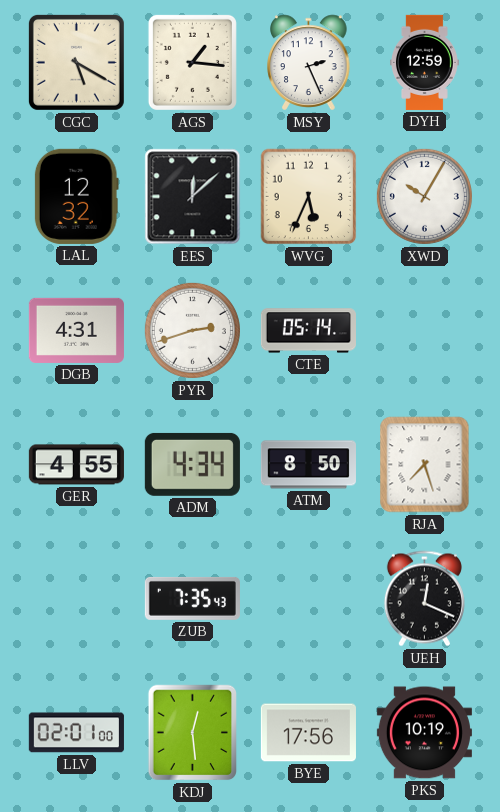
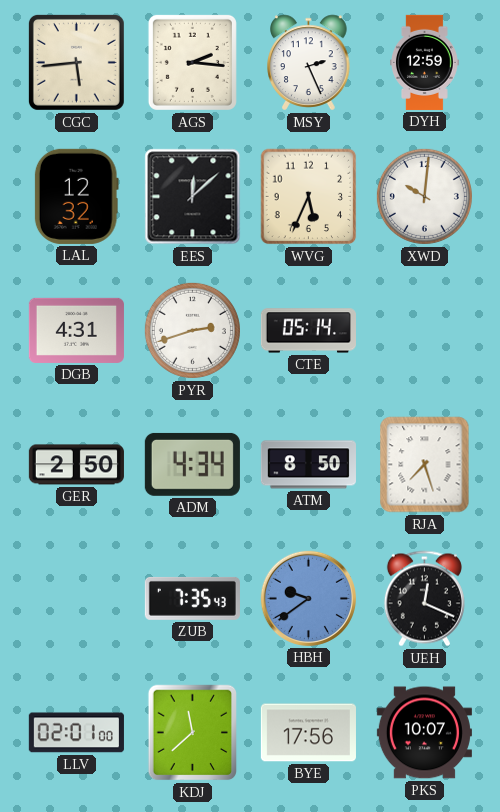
CGC: 5:20 -> 5:44 (76, 62)
AGS: 1:16 -> 2:16 (192, 62)
XWD: 10:05 -> 10:01 (424, 196)
GER: 4:55 -> 2:50 (76, 465)
HBH: none -> 9:39 (308, 598)
KDJ: 12:29 -> 11:38 (193, 733)
PKS: 10:19 -> 10:07 (424, 733)
